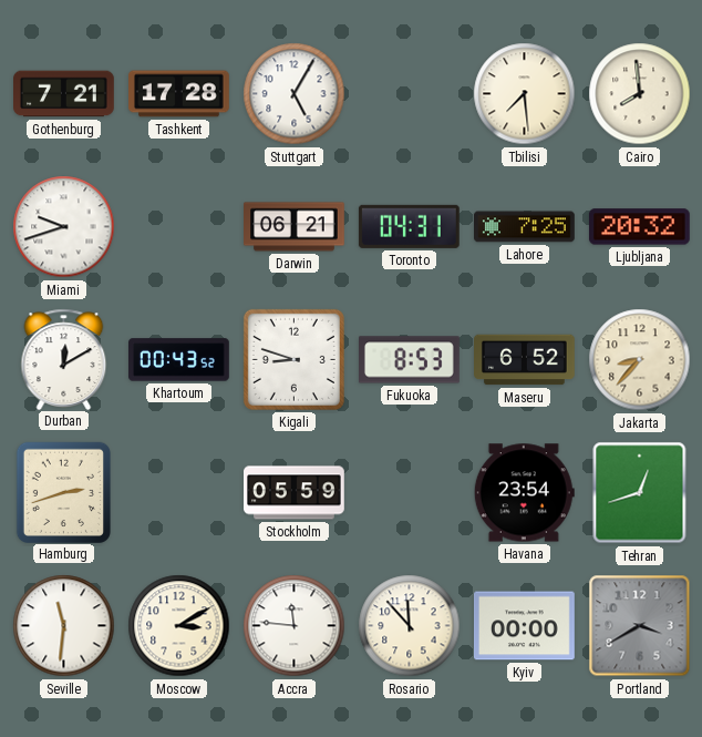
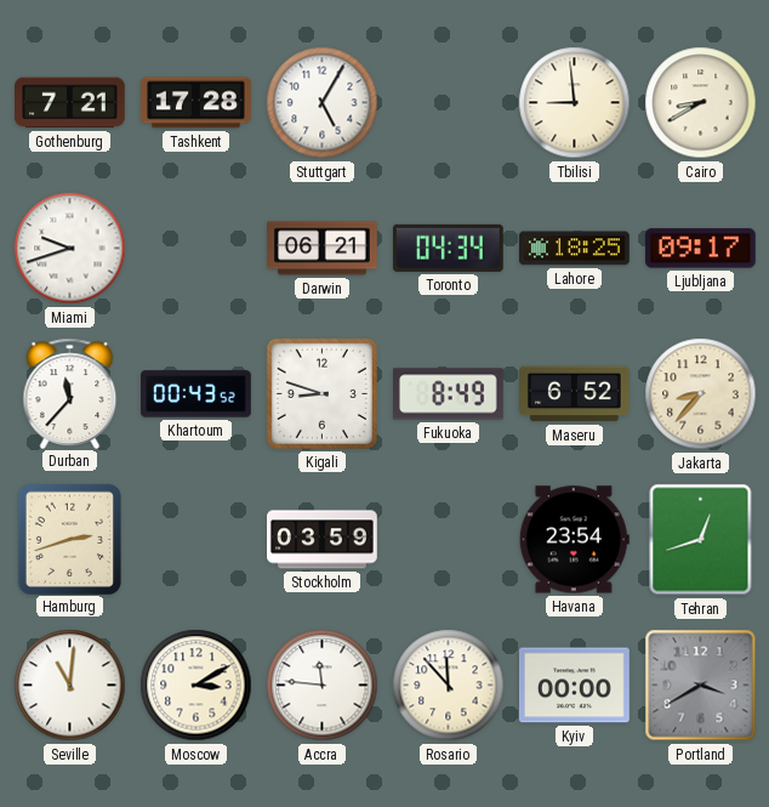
Tbilisi: 7:29 -> 8:59 (575, 103)
Cairo: 7:59 -> 8:40 (701, 103)
Toronto: 04:31 -> 04:34 (448, 248)
Lahore: 7:25 -> 18:25 (575, 249)
Ljubljana: 20:32 -> 09:17 (700, 249)
Durban: 12:10 -> 11:37 (70, 393)
Fukuoka: 8:53 -> 8:49 (449, 394)
Stockholm: 05:59 -> 03:59 (323, 540)
Seville: 11:31 -> 11:01 (70, 686)
